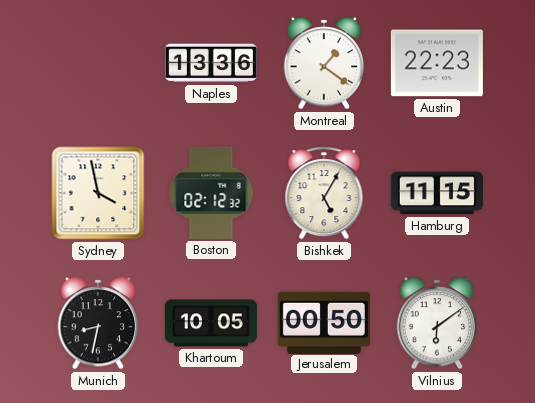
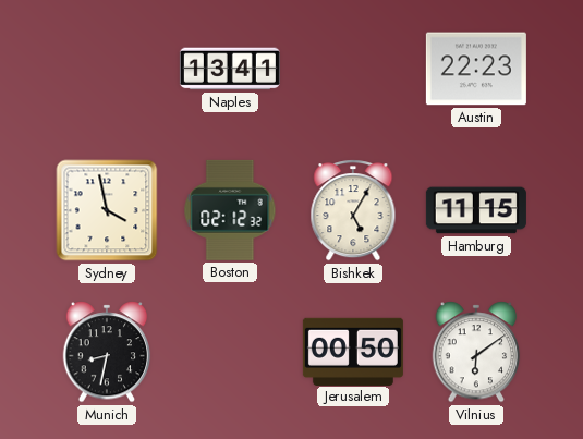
Naples: 13:36 -> 13:41 (230, 69)
Montreal: 1:21 -> none (324, 63)
Khartoum: 10:05 -> none (211, 323)
